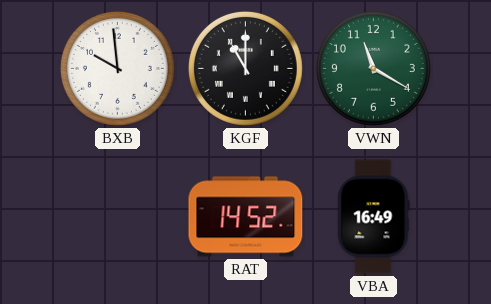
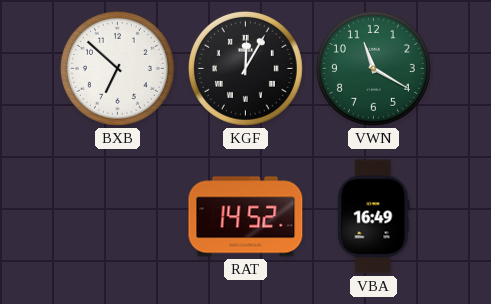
BXB: 9:59 -> 6:52 (117, 68)
KGF: 11:00 -> 12:05 (245, 68)
